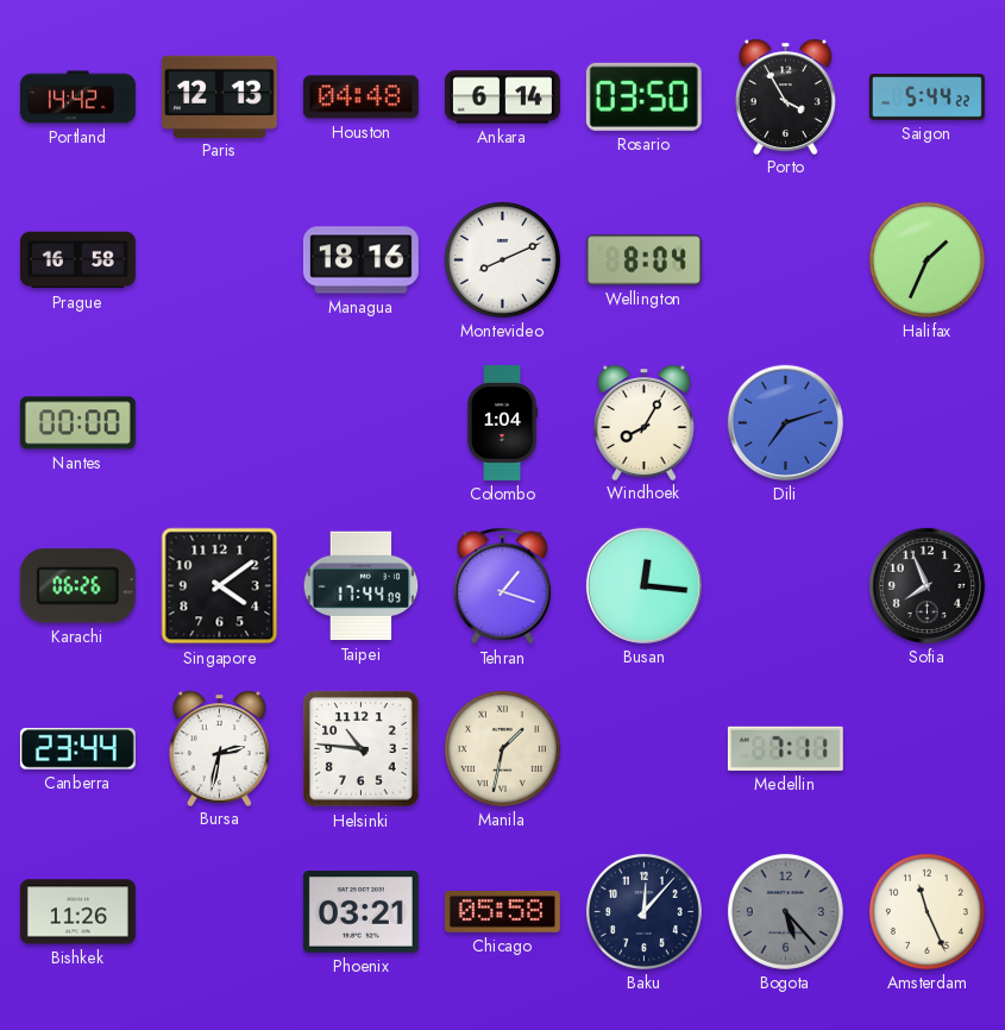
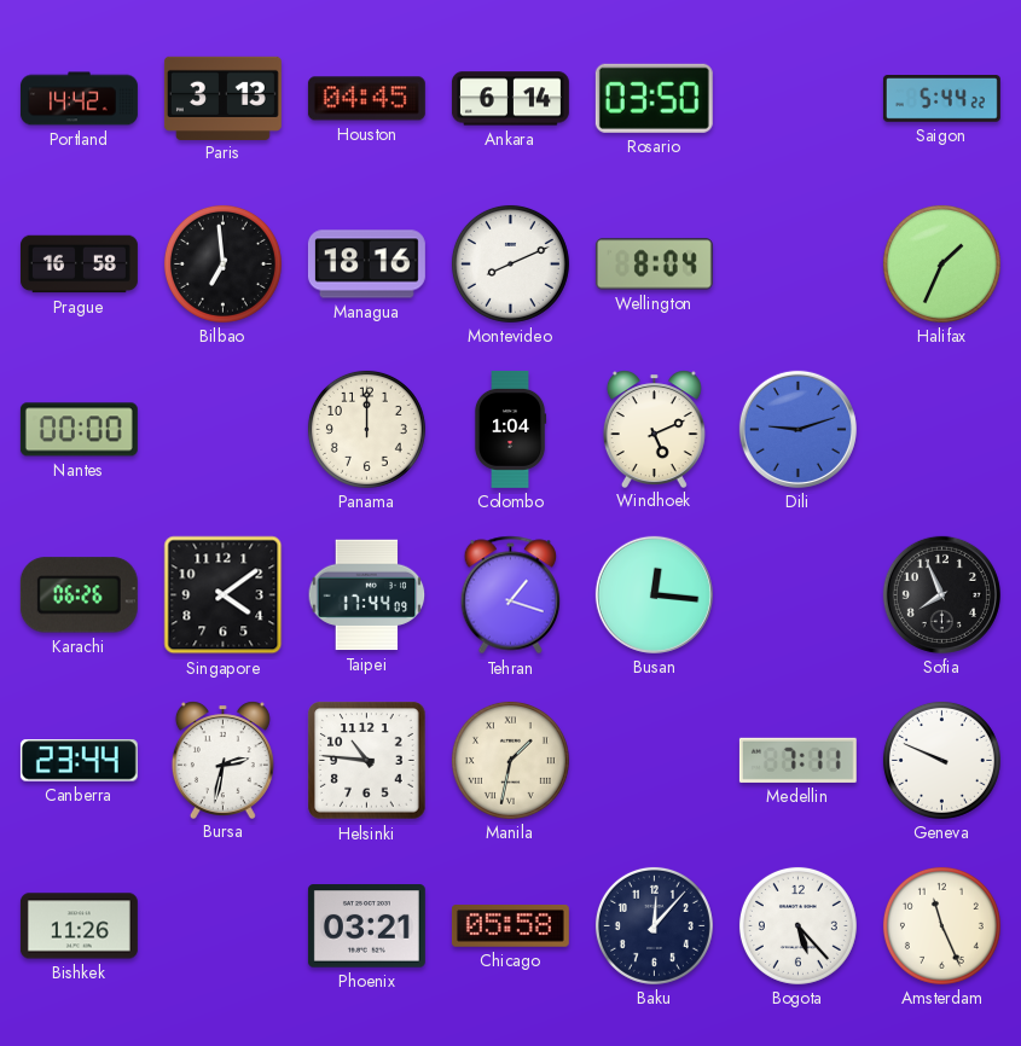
Paris: 12:13 -> 3:13 (222, 98)
Houston: 04:48 -> 04:45 (366, 99)
Porto: 3:55 -> none (785, 96)
Bilbao: none -> 6:59 (222, 263)
Panama: none -> 12:00 (366, 429)
Windhoek: 8:05 -> 5:11 (654, 429)
Dili: 7:12 -> 9:12 (797, 429)
Geneva: none -> 9:49 (941, 760)
Bogota dial: grey -> white (797, 925)
